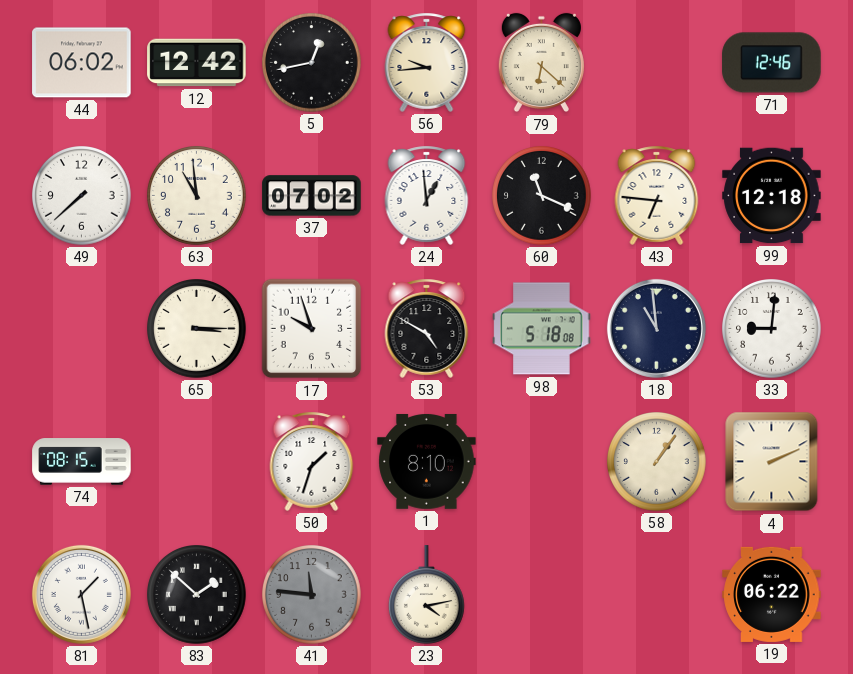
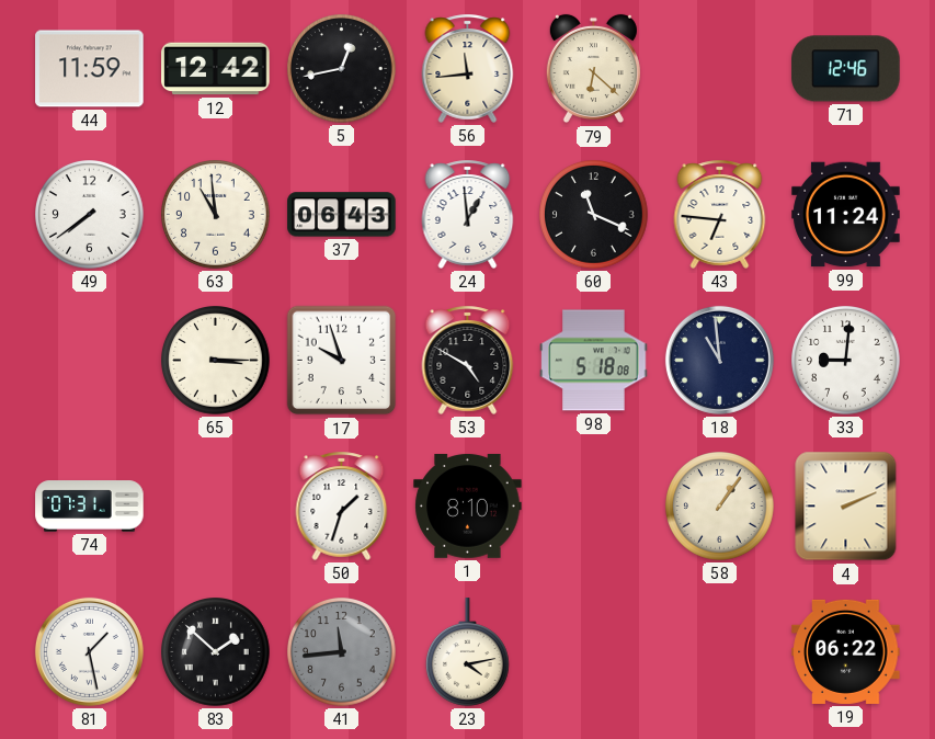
44: 06:02 -> 11:59 (90, 69)
56: 9:44 -> 11:44 (468, 68)
49: 7:38 -> 7:39 (90, 215)
37: 07:02 -> 06:43 (342, 215)
99: 12:18 -> 11:24 (846, 215)
74: 08:15 -> 07:31 (90, 507)
41: 11:46 -> 11:44 (342, 652)
